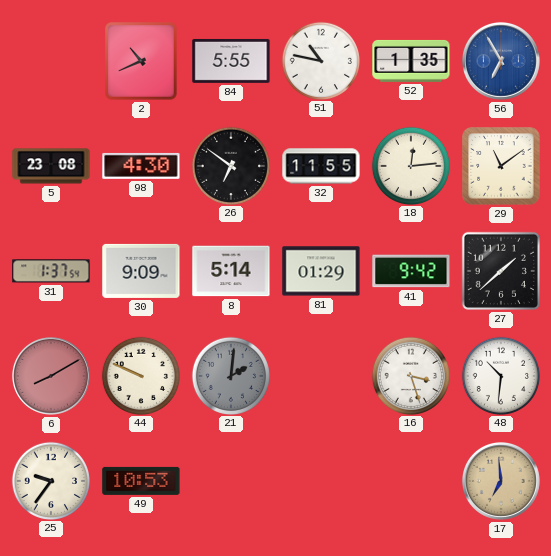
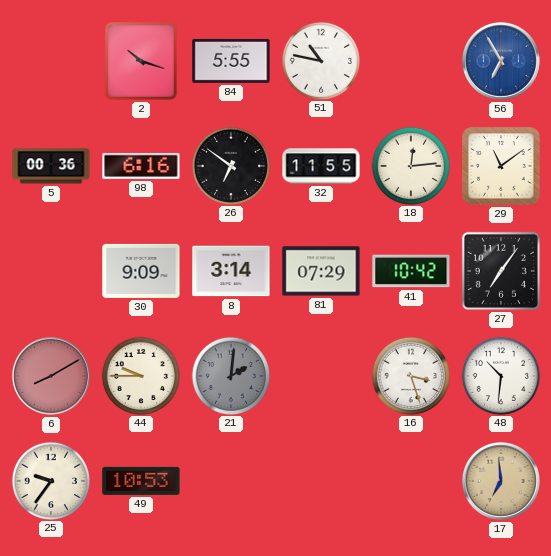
2: 10:41 -> 10:18 (141, 61)
52: 1:35 -> none (411, 61)
5: 23:08 -> 00:36 (51, 166)
98: 4:30 -> 6:16 (141, 166)
31: 1:37 -> none (51, 271)
8: 5:14 -> 3:14 (231, 271)
81: 01:29 -> 07:29 (321, 271)
41: 9:42 -> 10:42 (411, 271)
27: 1:38 -> 7:06 (501, 271)
44: 9:49 -> 9:45 (140, 375)
